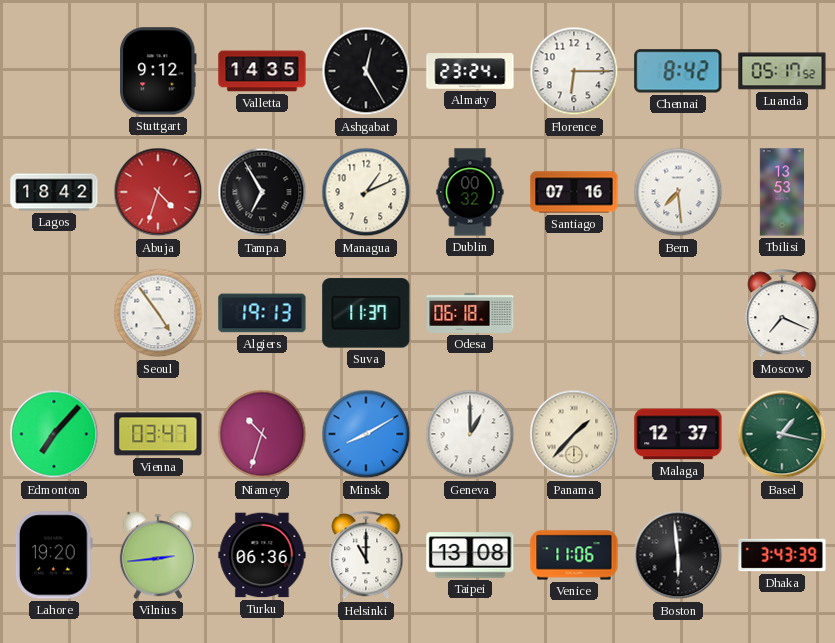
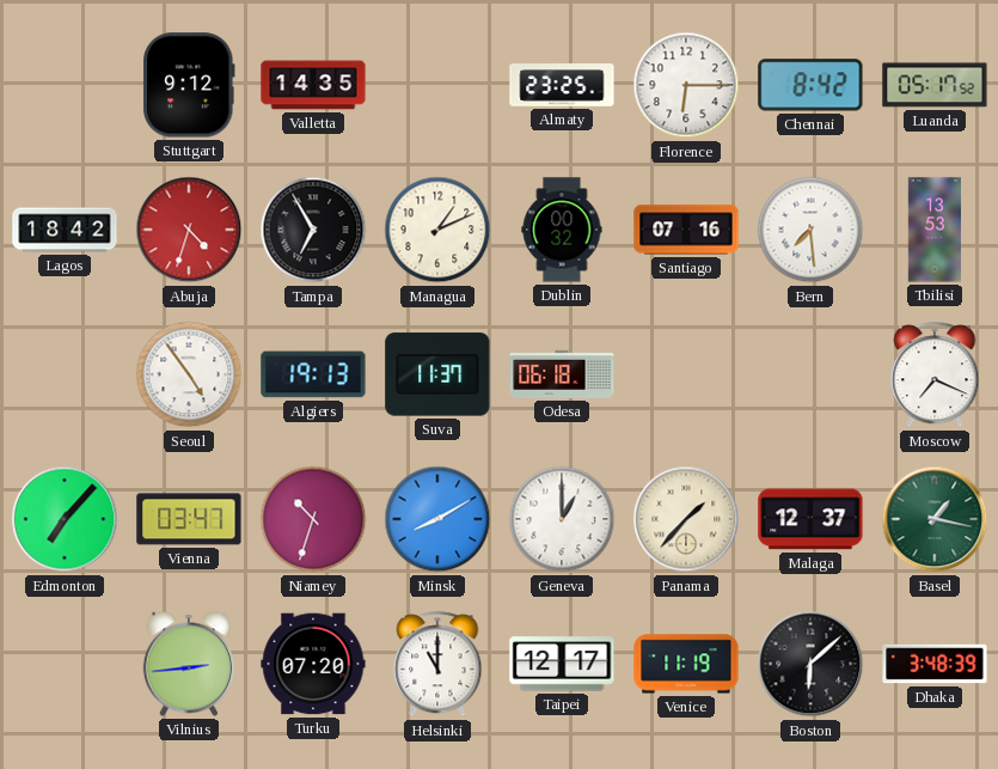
Ashgabat: 12:25 -> none (366, 71)
Almaty: 23:24 -> 23:25 (562, 85)
Lahore: 19:20 -> none (54, 555)
Turku: 06:36 -> 07:20 (313, 664)
Taipei: 13:08 -> 12:17 (562, 664)
Venice: 11:06 -> 11:19 (686, 664)
Boston: 5:59 -> 6:08 (810, 664)
Dhaka: 3:43 -> 3:48 (935, 664)
